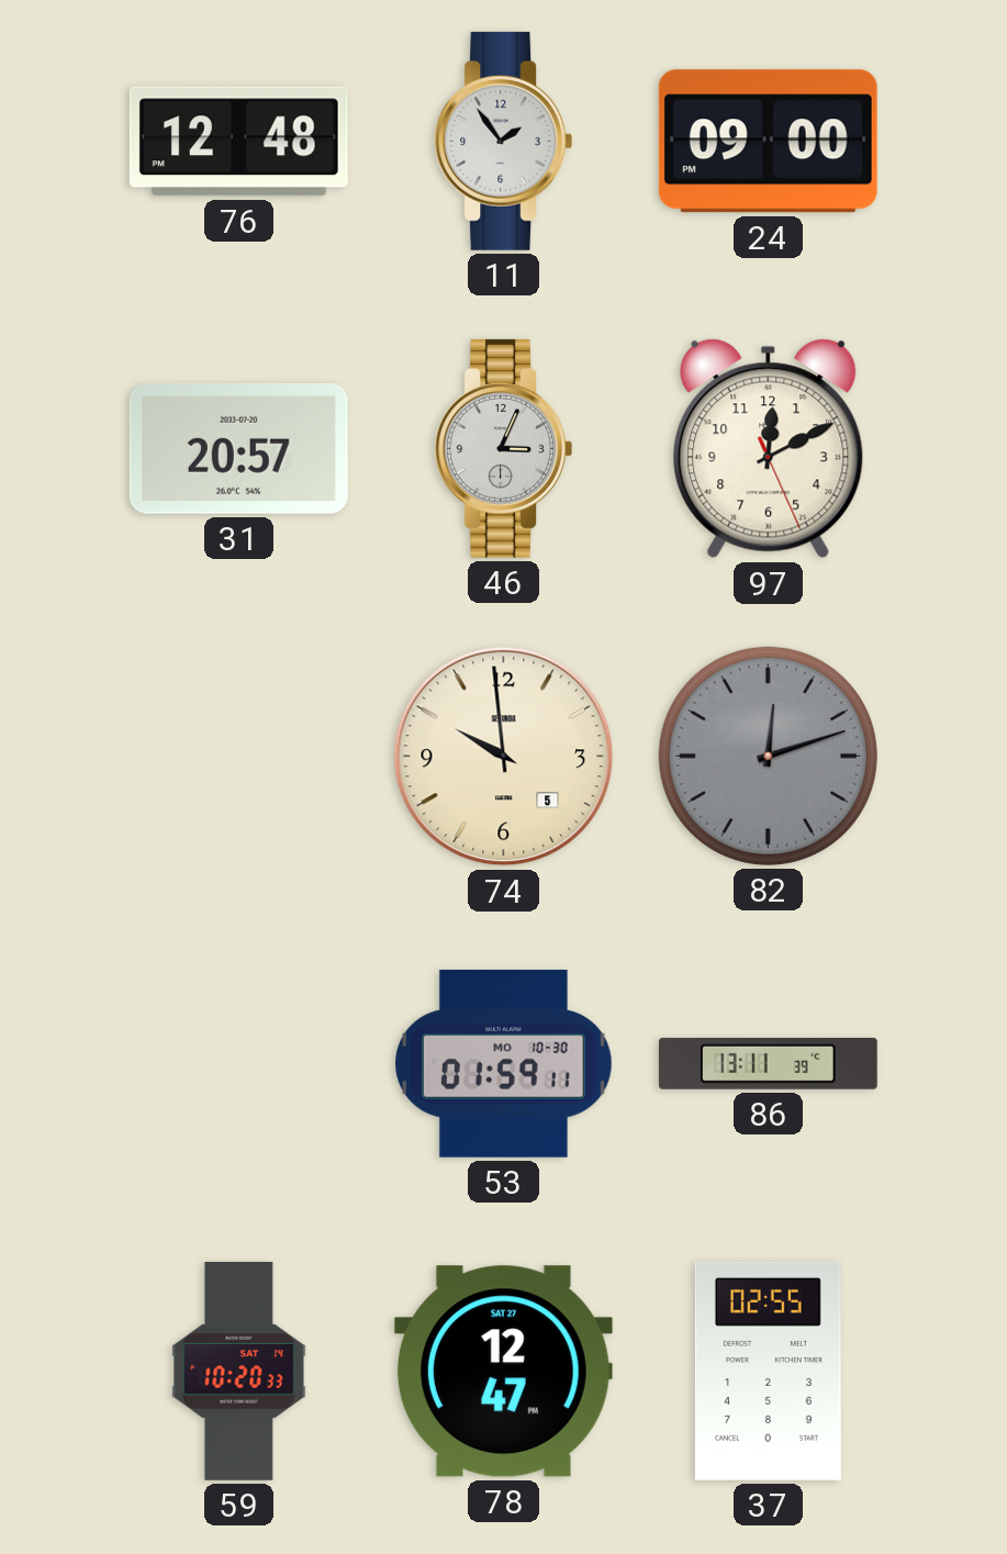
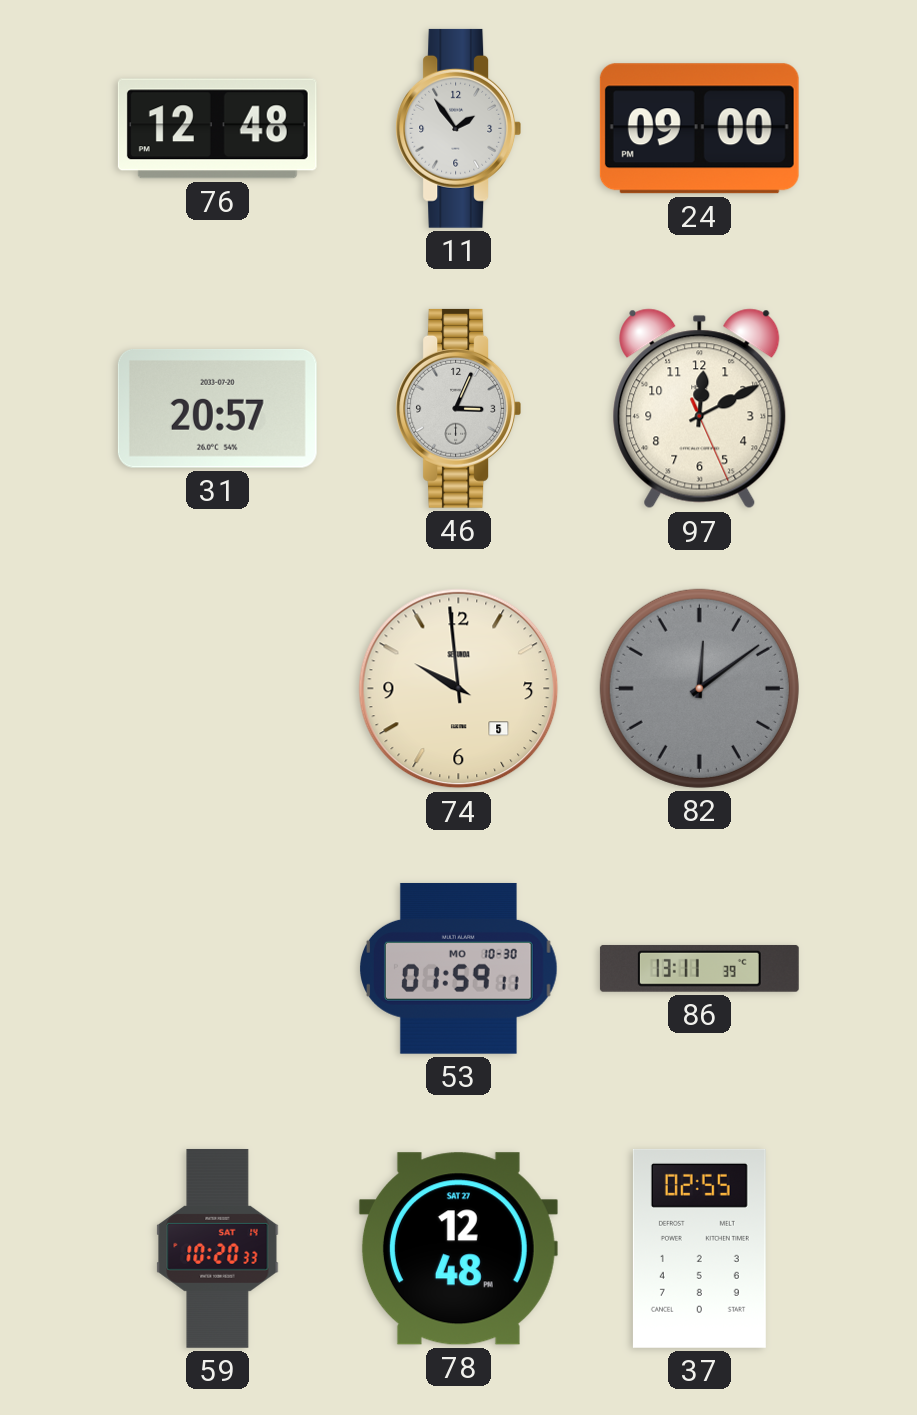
82: 12:12 -> 12:09 (699, 688)
78: 12:47 -> 12:48 (458, 1249)
